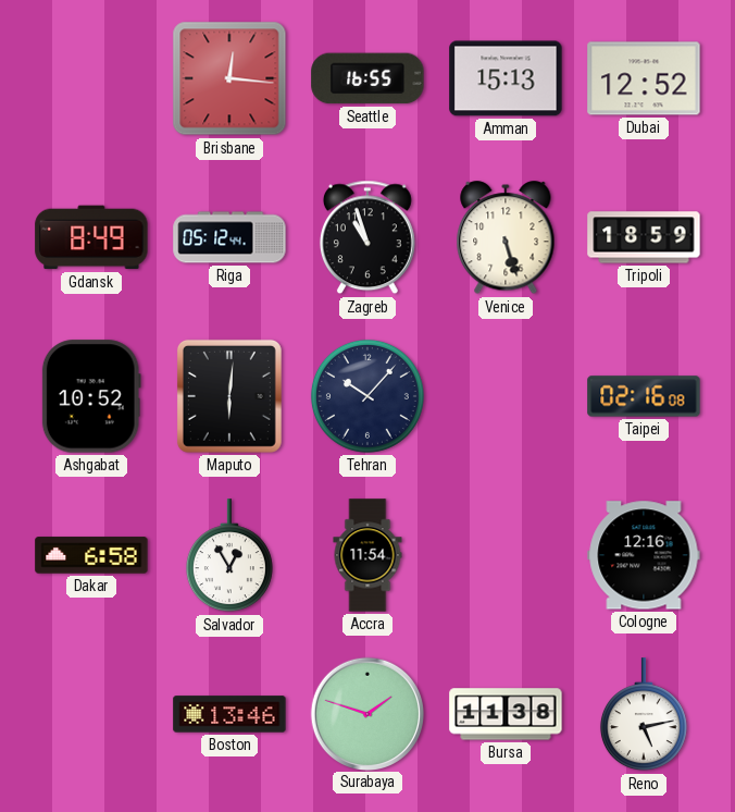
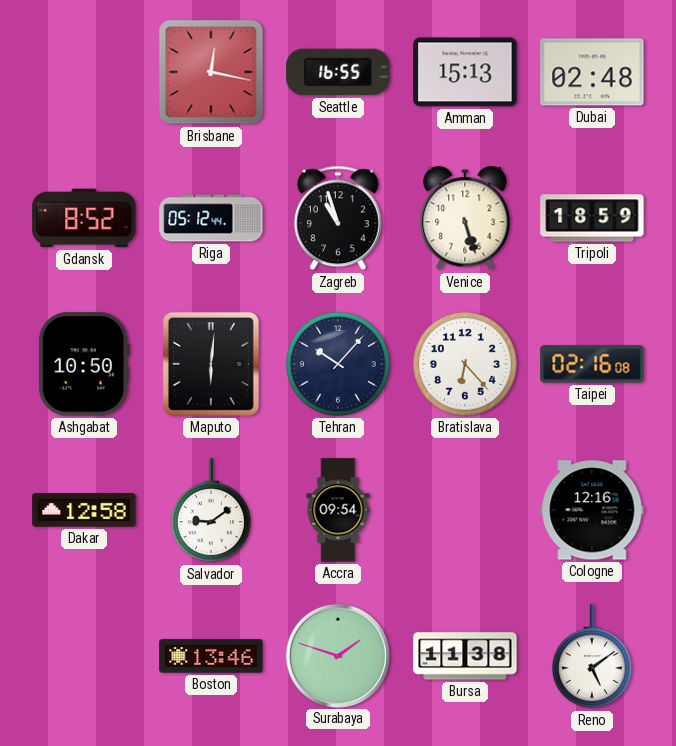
Brisbane: 12:16 -> 12:17 (211, 72)
Dubai: 12:52 -> 02:48 (592, 72)
Gdansk: 8:49 -> 8:52 (84, 218)
Ashgabat: 10:52 -> 10:50 (84, 364)
Bratislava: none -> 6:23 (465, 364)
Dakar: 6:58 -> 12:58 (84, 510)
Salvador: 12:55 -> 9:09 (211, 511)
Accra: 11:54 -> 09:54 (338, 510)
Reno: 5:13 -> 5:09 (592, 657)
